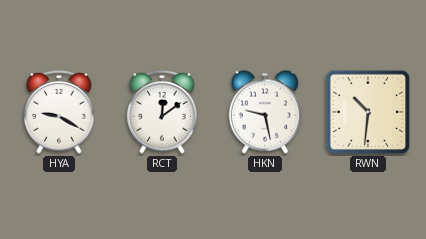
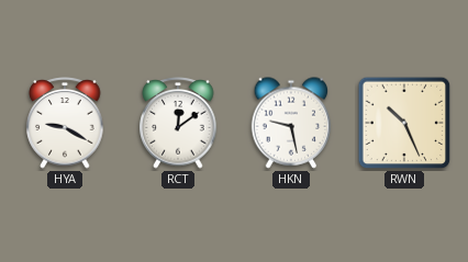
RWN: 10:31 -> 10:26 (404, 123)
